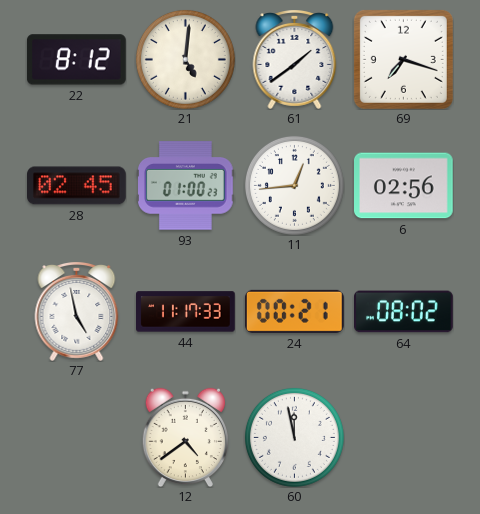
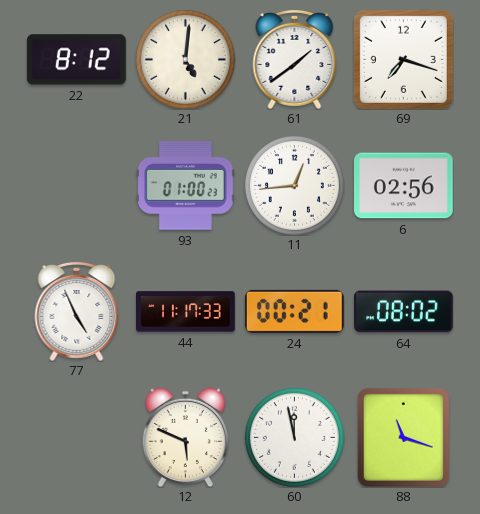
28: 02:45 -> none (77, 186)
77: 4:58 -> 4:56 (77, 312)
12: 4:39 -> 5:49 (185, 437)
88: none -> 11:18 (403, 437)
